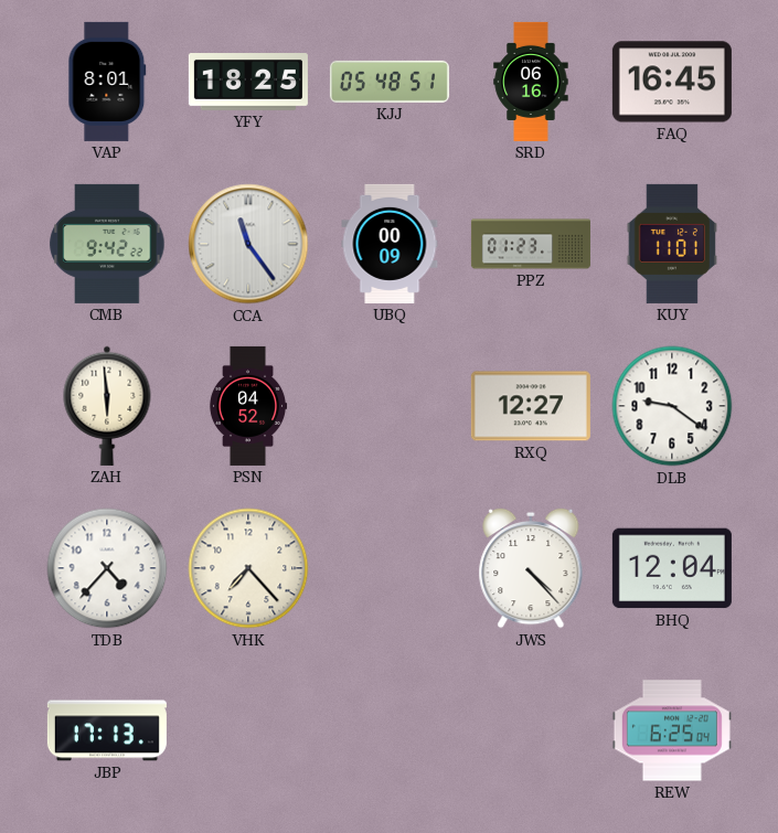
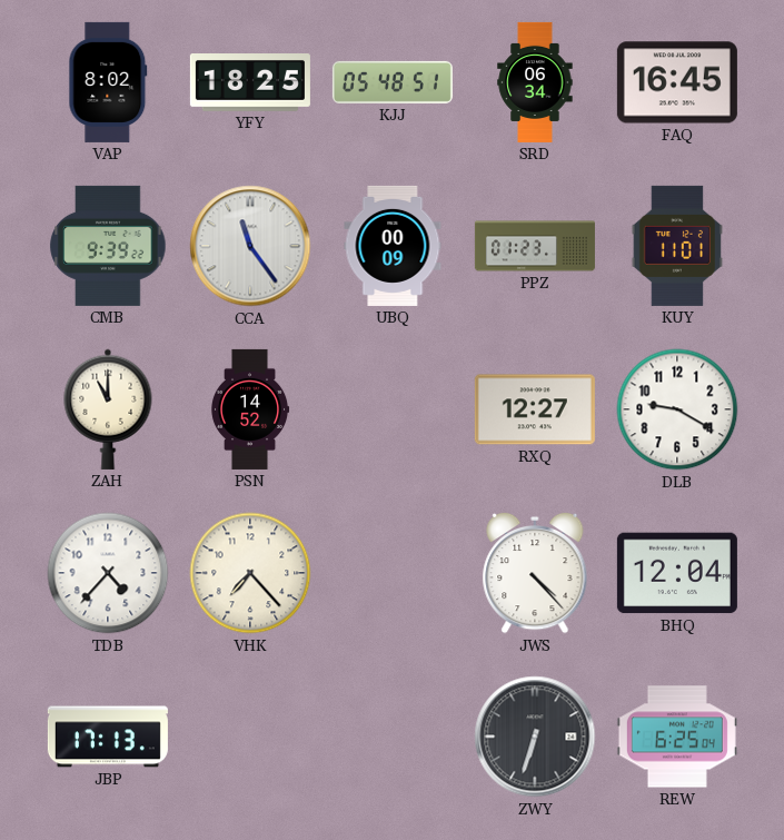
VAP: 8:01 -> 8:02 (108, 82)
SRD: 06:16 -> 06:34 (535, 82)
CMB: 9:42 -> 9:39 (108, 246)
ZAH: 5:59 -> 11:00 (108, 409)
PSN: 04:52 -> 14:52 (250, 409)
DLB: 9:21 -> 9:20 (677, 409)
ZWY: none -> 6:33 (535, 737)
